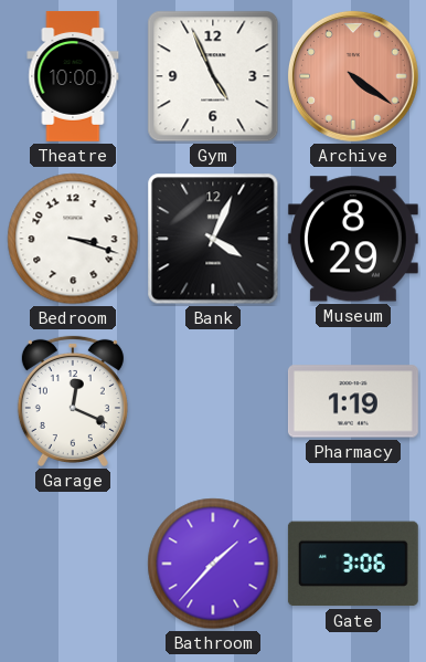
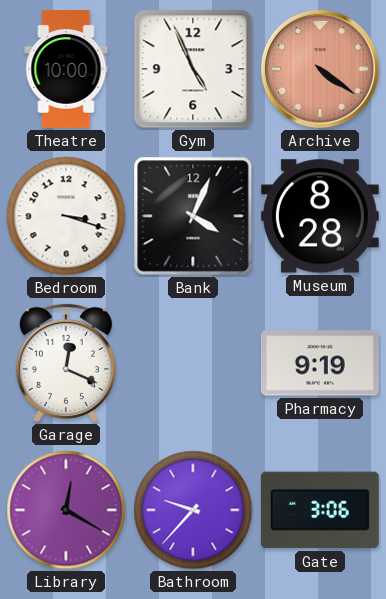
Museum: 8:29 -> 8:28 (320, 216)
Pharmacy: 1:19 -> 9:19 (320, 363)
Library: none -> 12:20 (66, 510)
Bathroom: 1:37 -> 9:37 (193, 510)
